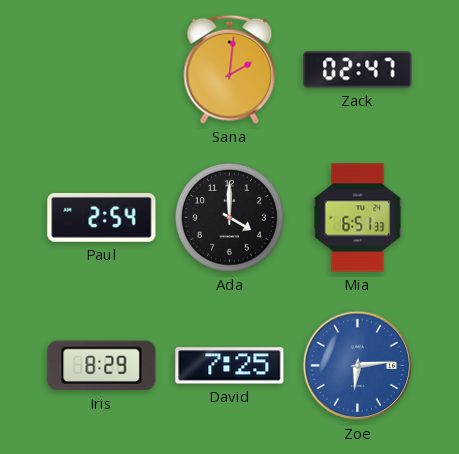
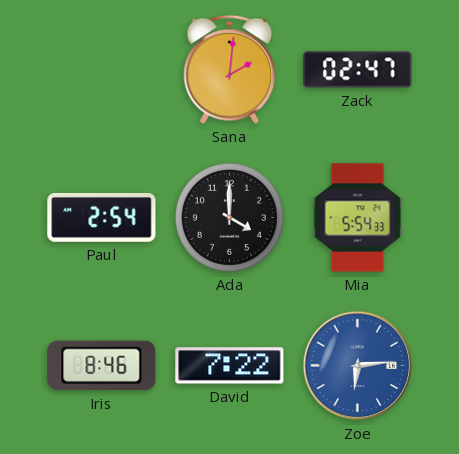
Mia: 6:51 -> 5:54 (358, 218)
Iris: 8:29 -> 8:46 (102, 366)
David: 7:25 -> 7:22 (230, 366)
